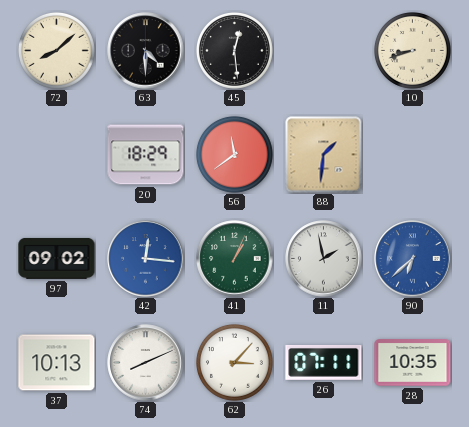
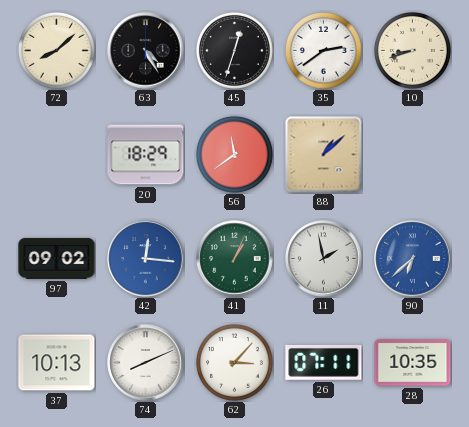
63: 4:30 -> 4:25 (146, 51)
45: 12:29 -> 12:33 (234, 50)
35: none -> 2:39 (323, 50)
88: 1:31 -> 1:08 (324, 155)
